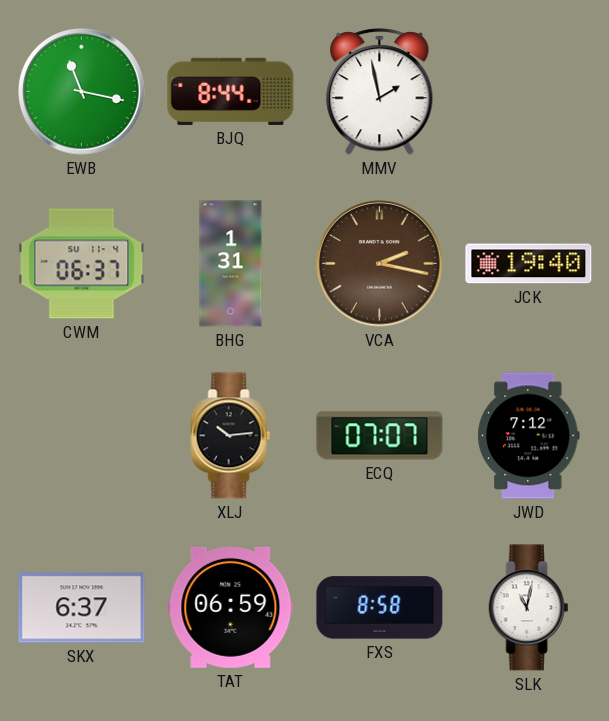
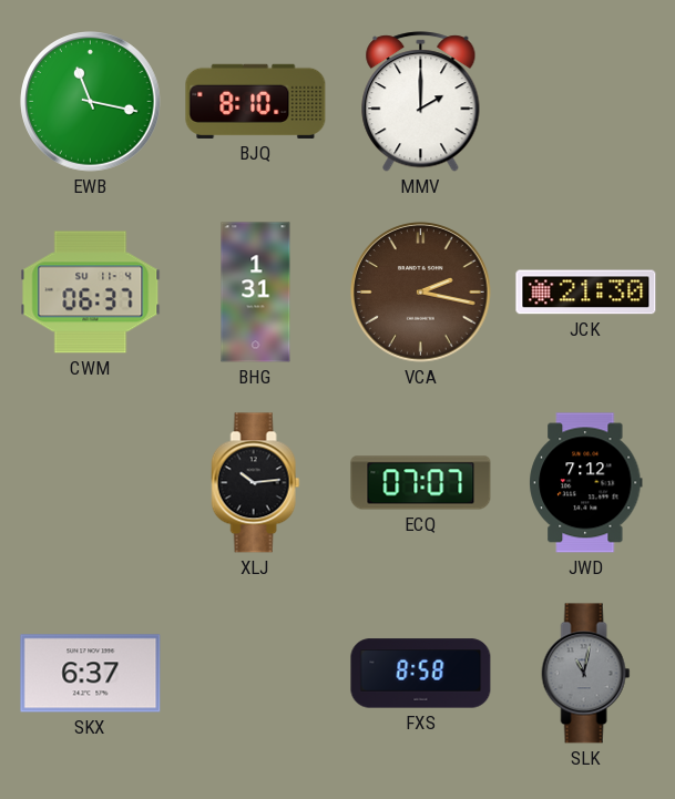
BJQ: 8:44 -> 8:10 (256, 101)
MMV: 1:58 -> 2:00 (421, 102)
JCK: 19:40 -> 21:30 (586, 293)
TAT: 06:59 -> none (231, 607)
SLK dial: white -> grey (586, 674)
